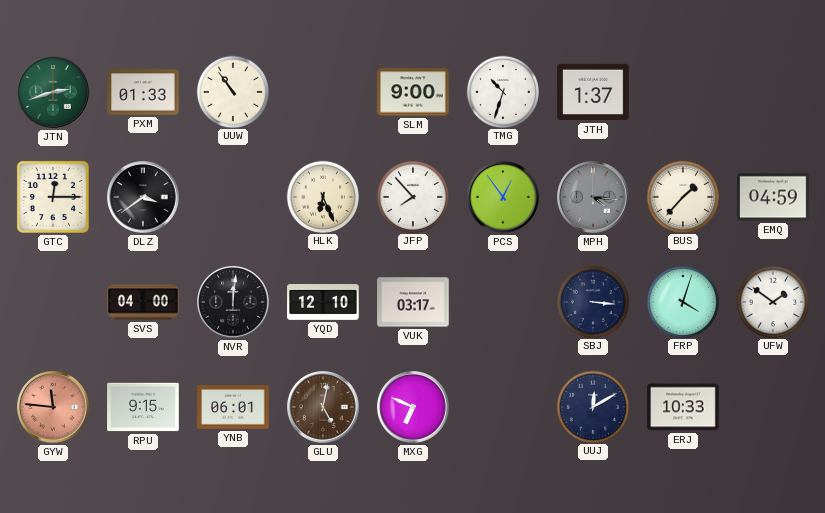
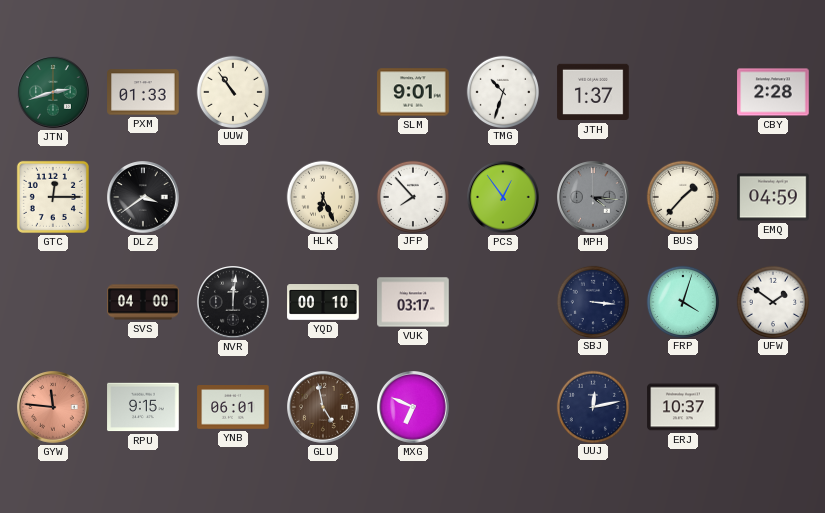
SLM: 9:00 -> 9:01 (413, 92)
CBY: none -> 2:28 (773, 92)
YQD: 12:10 -> 00:10 (323, 303)
GLU: 5:02 -> 4:58 (323, 407)
UUJ: 12:10 -> 12:13 (592, 406)
ERJ: 10:33 -> 10:37 (683, 407)
